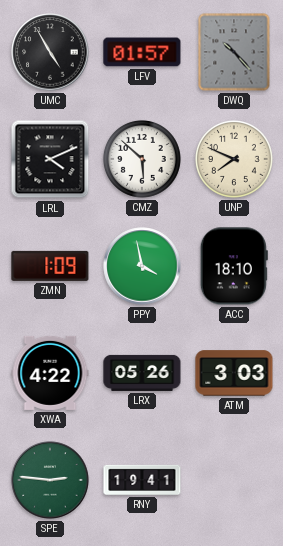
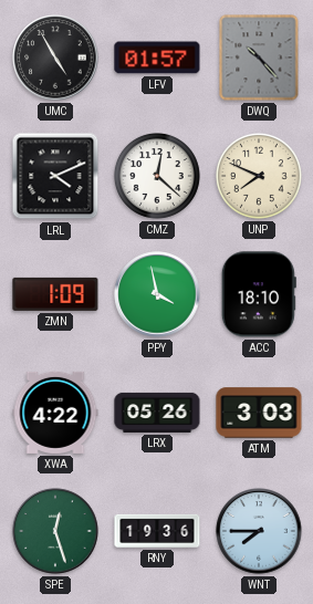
CMZ: 5:52 -> 12:22 (157, 176)
SPE: 2:46 -> 12:27 (55, 531)
RNY: 19:41 -> 19:36 (157, 531)
WNT: none -> 7:45 (259, 531)
